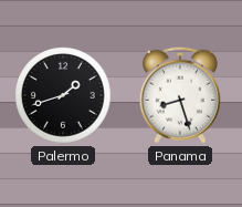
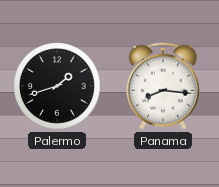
Panama: 8:27 -> 8:16 (163, 86)
